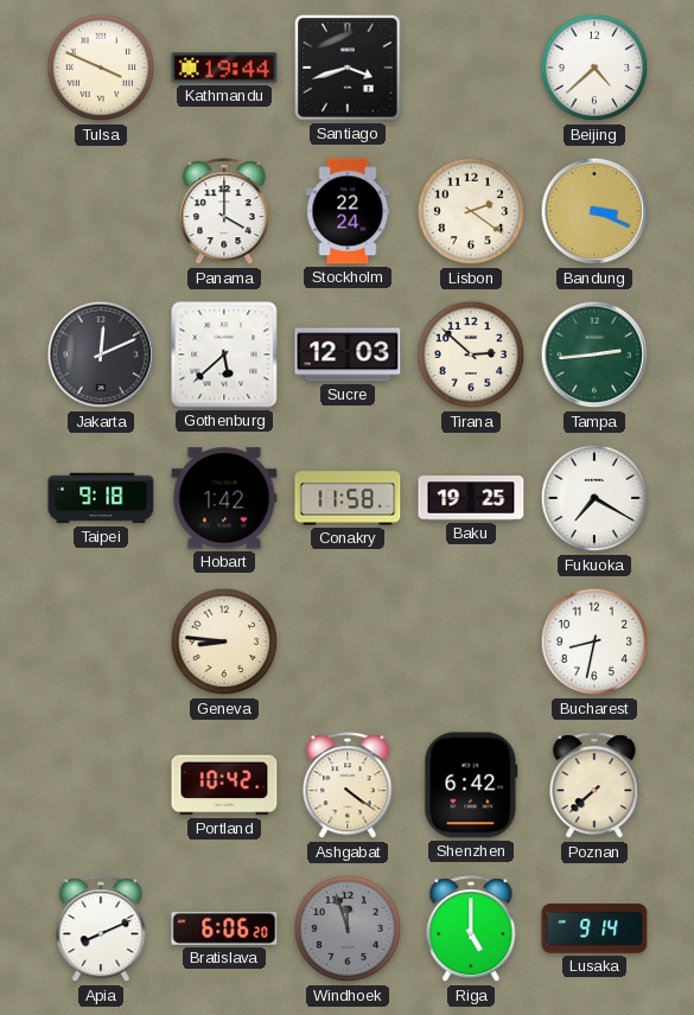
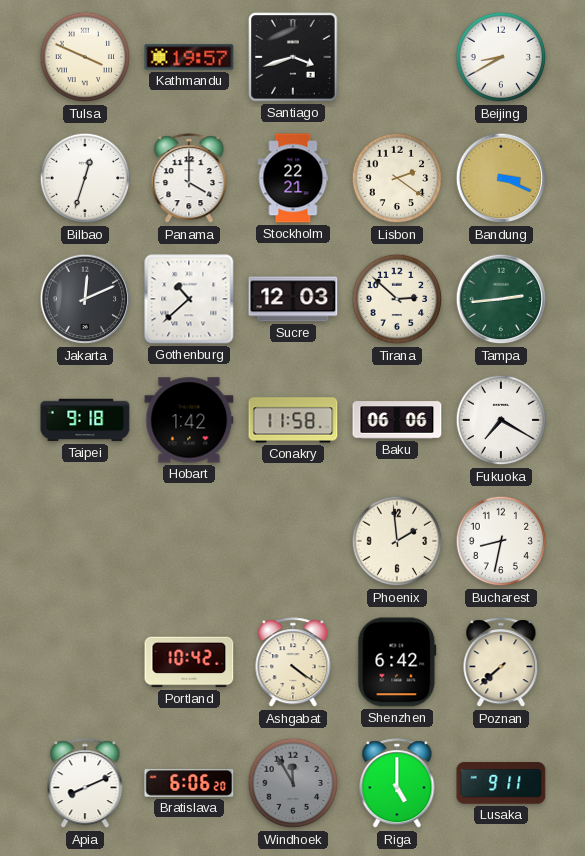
Kathmandu: 19:44 -> 19:57 (189, 57)
Beijing: 4:38 -> 8:40 (501, 57)
Bilbao: none -> 12:33 (85, 178)
Stockholm: 22:24 -> 22:21 (293, 178)
Gothenburg: 5:38 -> 10:38 (189, 299)
Baku: 19:25 -> 06:06 (397, 420)
Geneva: 8:46 -> none (224, 641)
Phoenix: none -> 1:59 (397, 541)
Windhoek: 11:57 -> 11:55 (293, 783)
Lusaka: 9:14 -> 9:11 (501, 783)
